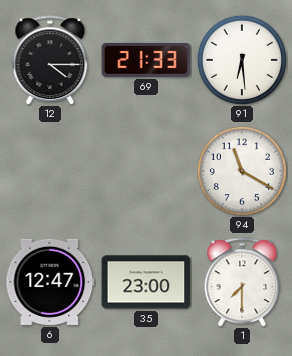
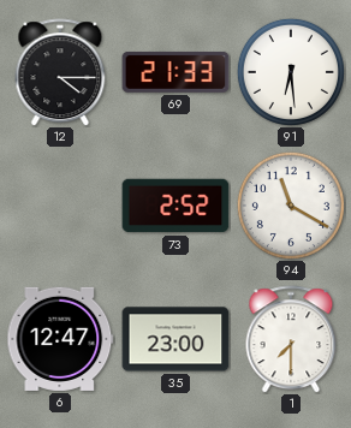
73: none -> 2:52 (175, 206)
